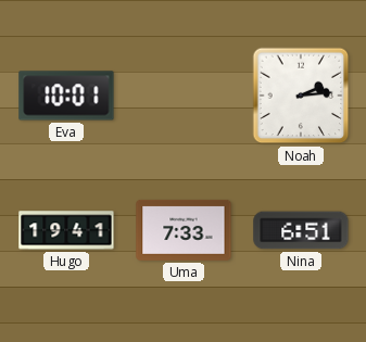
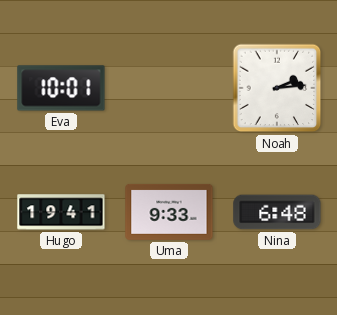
Uma: 7:33 -> 9:33 (169, 212)
Nina: 6:51 -> 6:48 (277, 212)
